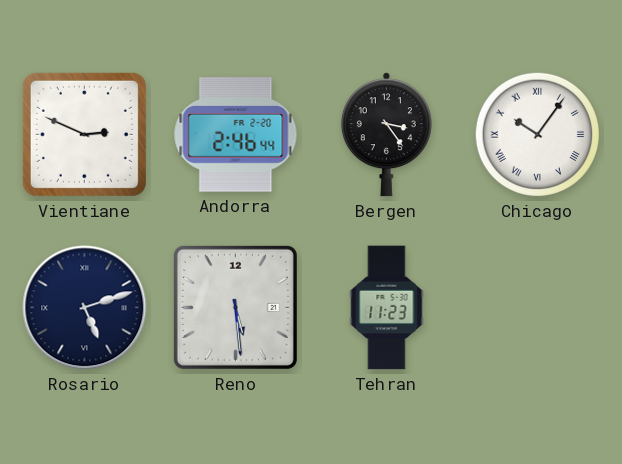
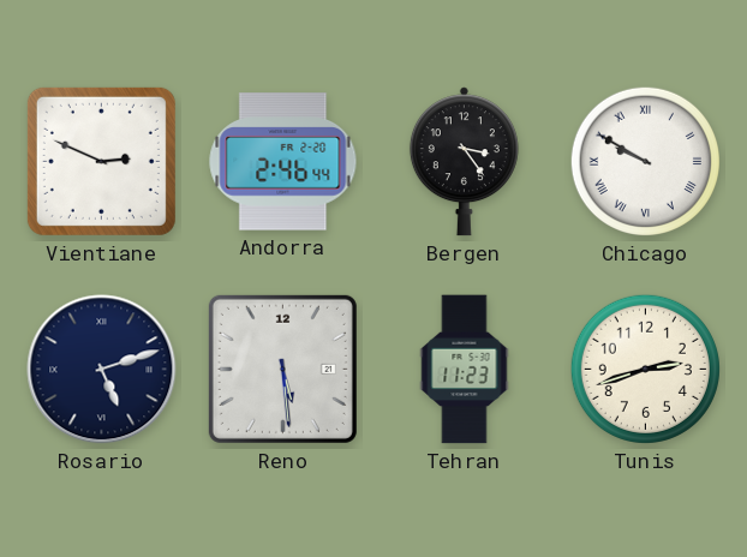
Chicago: 10:06 -> 9:50 (645, 161)
Tunis: none -> 2:42 (645, 369)
